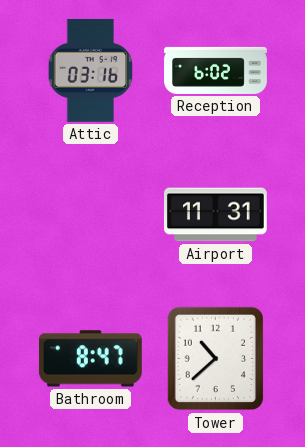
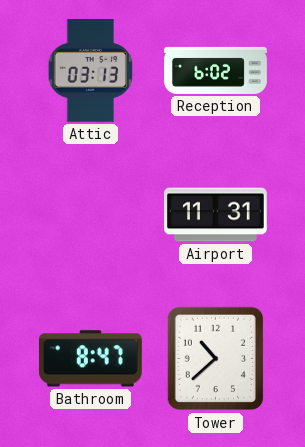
Attic: 03:16 -> 03:13 (91, 70)
